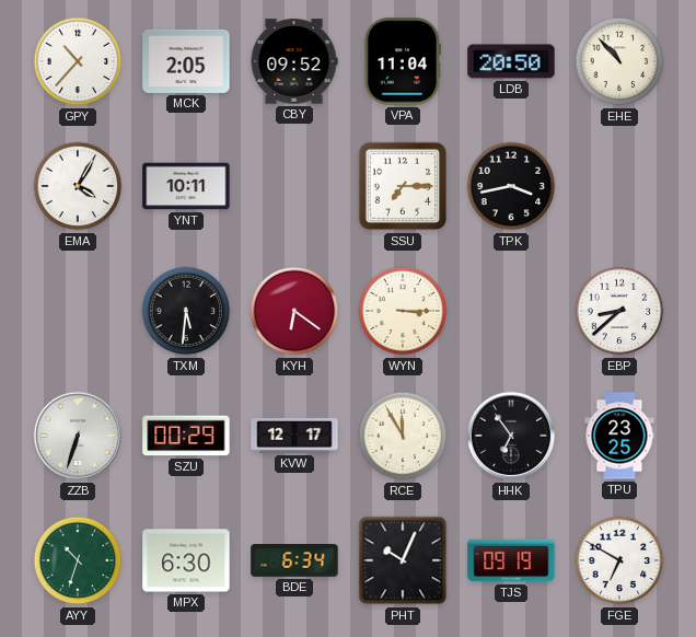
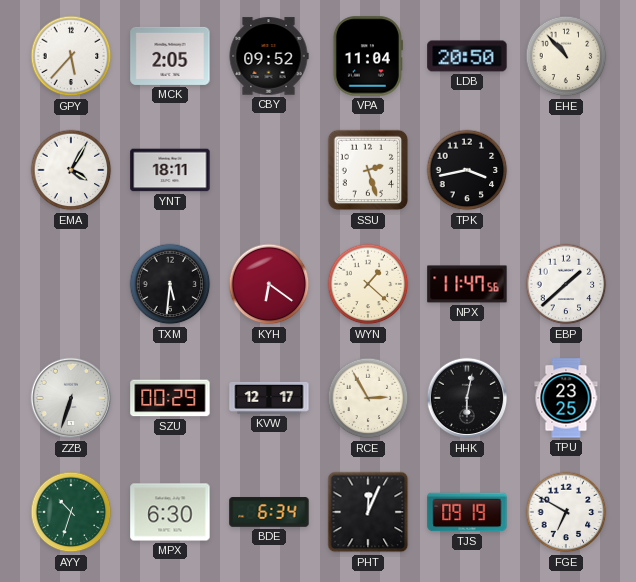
GPY: 10:37 -> 5:37 (71, 56)
YNT: 10:11 -> 18:11 (170, 170)
SSU: 7:15 -> 2:27 (368, 170)
WYN: 3:15 -> 1:22 (368, 284)
NPX: none -> 11:47 (467, 284)
EBP: 8:38 -> 1:38 (566, 284)
RCE: 11:55 -> 2:55 (368, 398)
HHK: 6:54 -> 6:02 (467, 398)
PHT: 10:04 -> 12:04 (368, 512)
